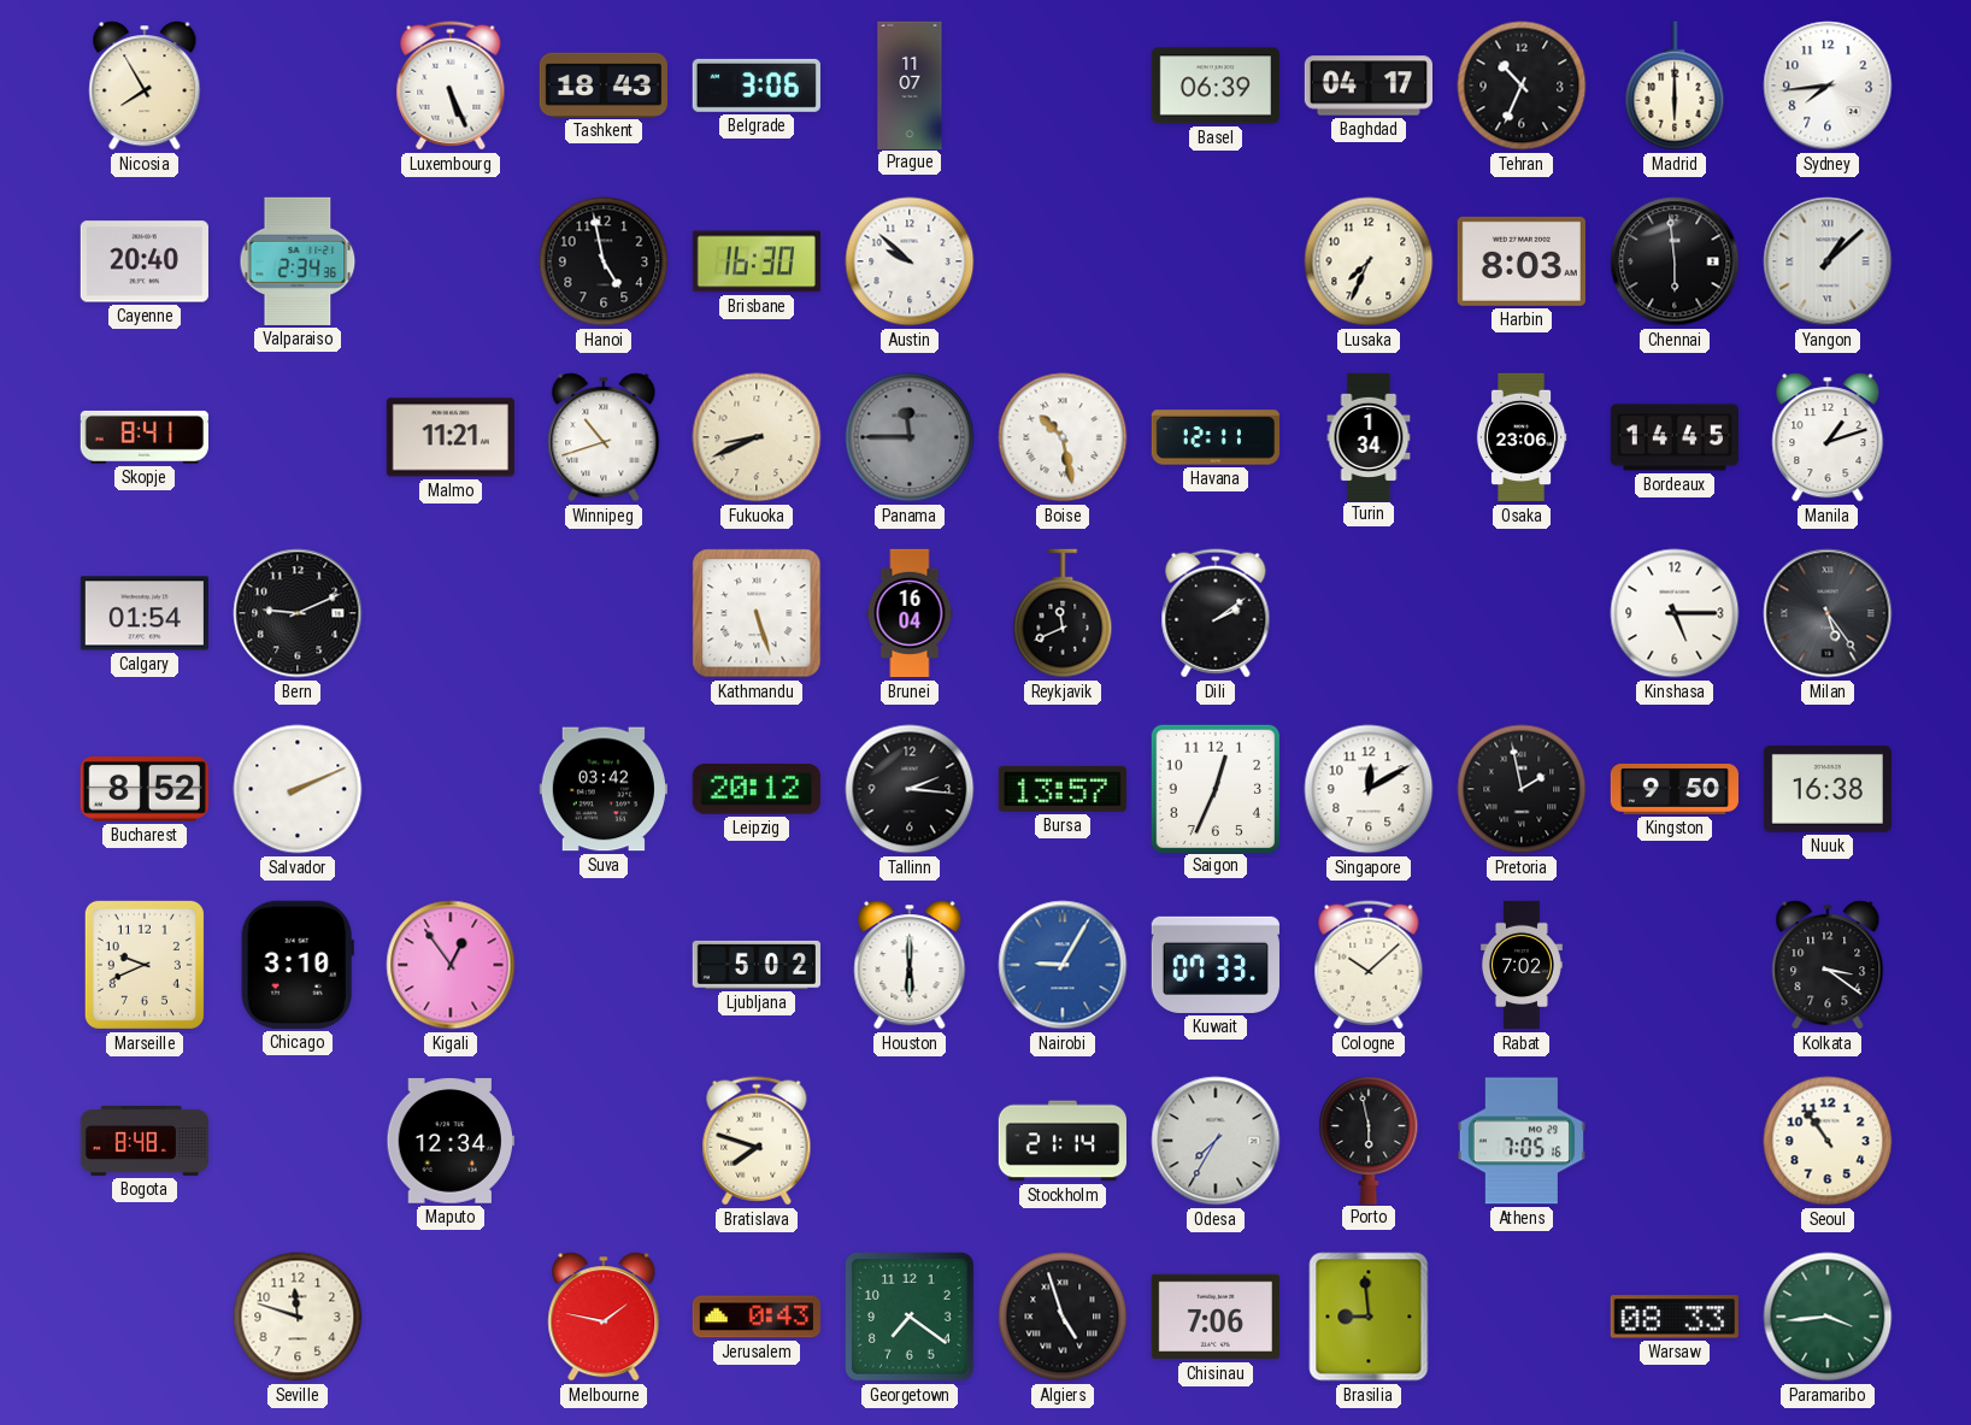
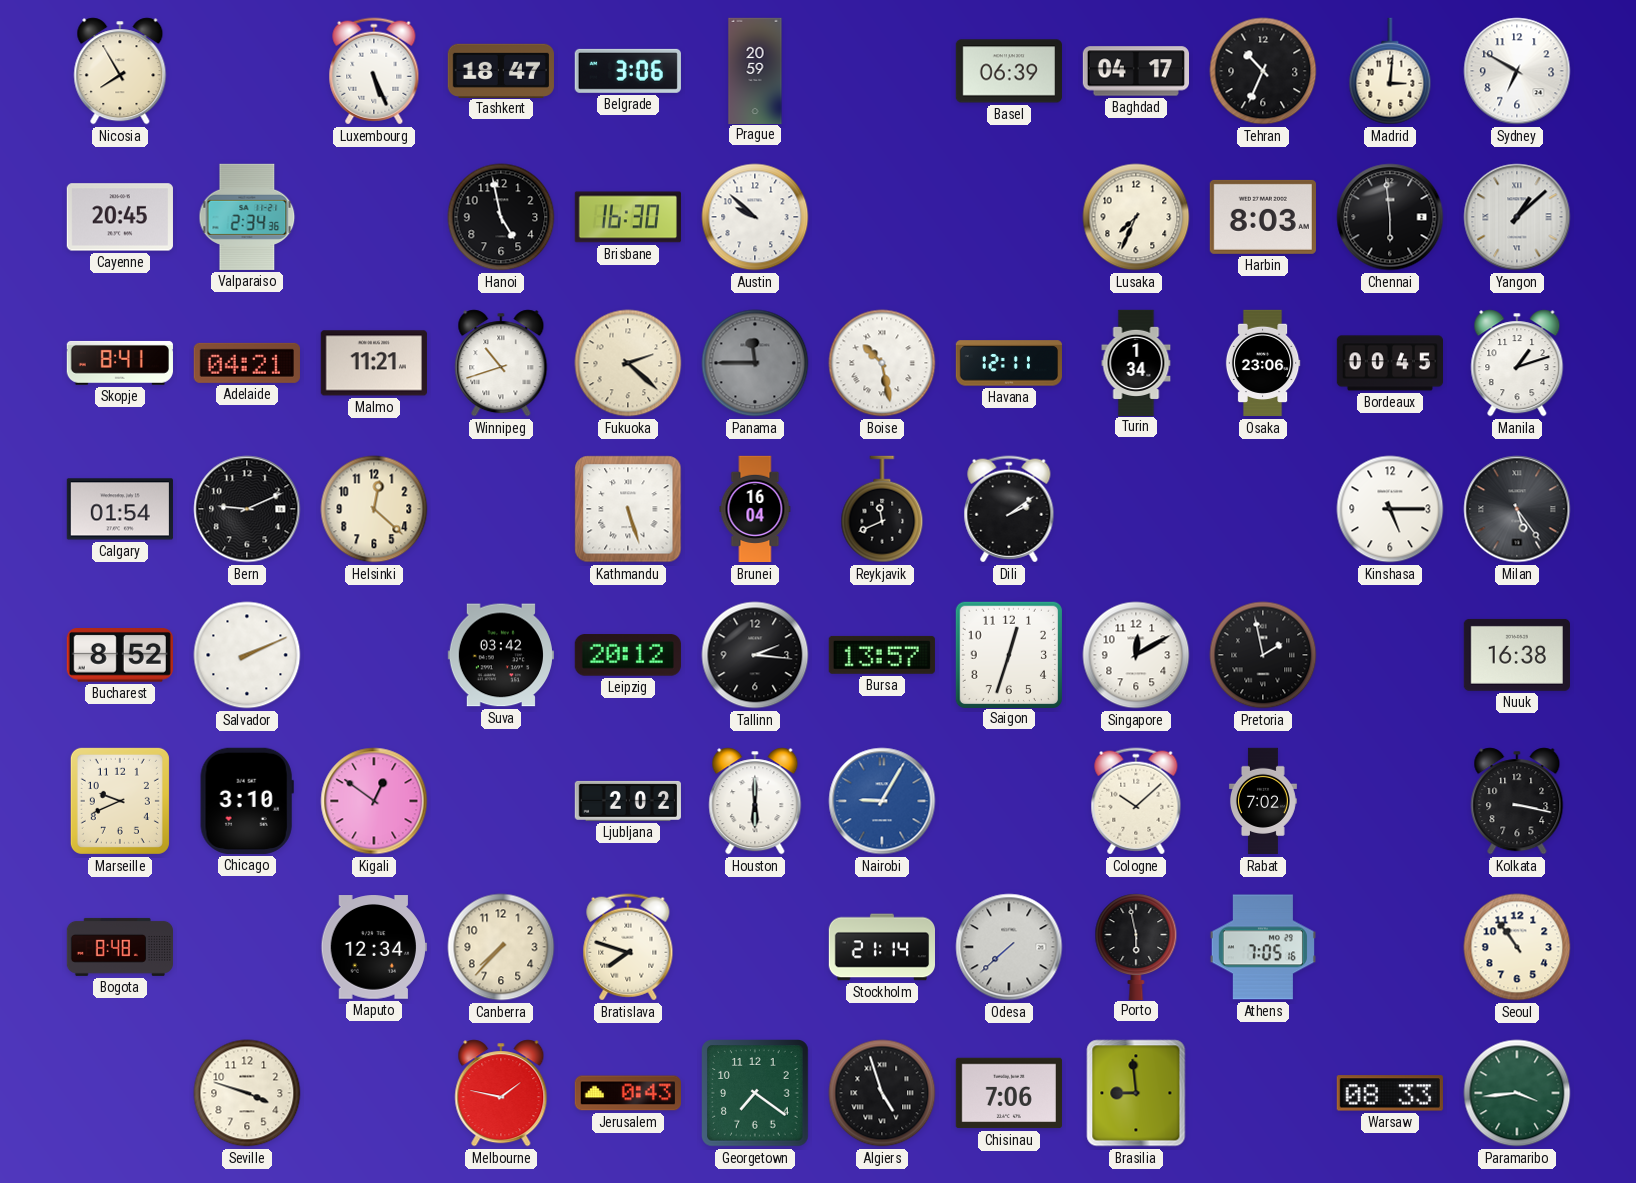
Tashkent: 18:43 -> 18:47 (501, 70)
Prague: 11:07 -> 20:59 (755, 70)
Madrid: 6:00 -> 3:01 (1390, 71)
Sydney: 7:44 -> 6:50 (1517, 71)
Cayenne: 20:40 -> 20:45 (120, 217)
Adelaide: none -> 04:21 (247, 363)
Fukuoka: 8:41 -> 2:22 (628, 363)
Bordeaux: 14:45 -> 00:45 (1389, 363)
Helsinki: none -> 12:22 (374, 509)
Saigon: 12:34 -> 12:33 (1008, 654)
Kingston: 9:50 -> none (1673, 790)
Kigali: 12:54 -> 12:51 (374, 801)
Ljubljana: 5:02 -> 2:02 (628, 801)
Kuwait: 07:33 -> none (1214, 965)
Kolkata: 3:21 -> 3:17 (1517, 801)
Canberra: none -> 7:37 (501, 947)
Odesa: 7:35 -> 7:38 (1009, 947)
Seville: 11:48 -> 3:48 (247, 1093)
